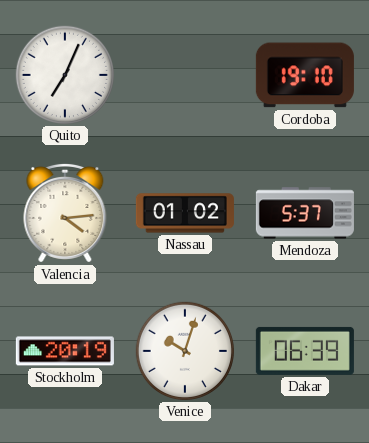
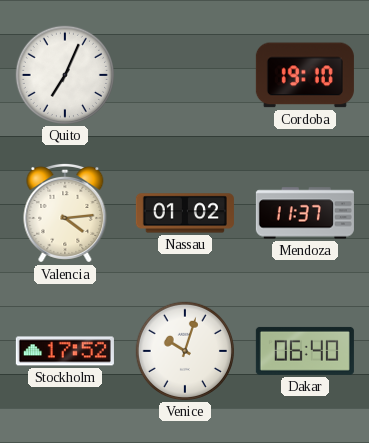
Mendoza: 5:37 -> 11:37 (305, 213)
Stockholm: 20:19 -> 17:52 (65, 351)
Dakar: 06:39 -> 06:40 (305, 351)
